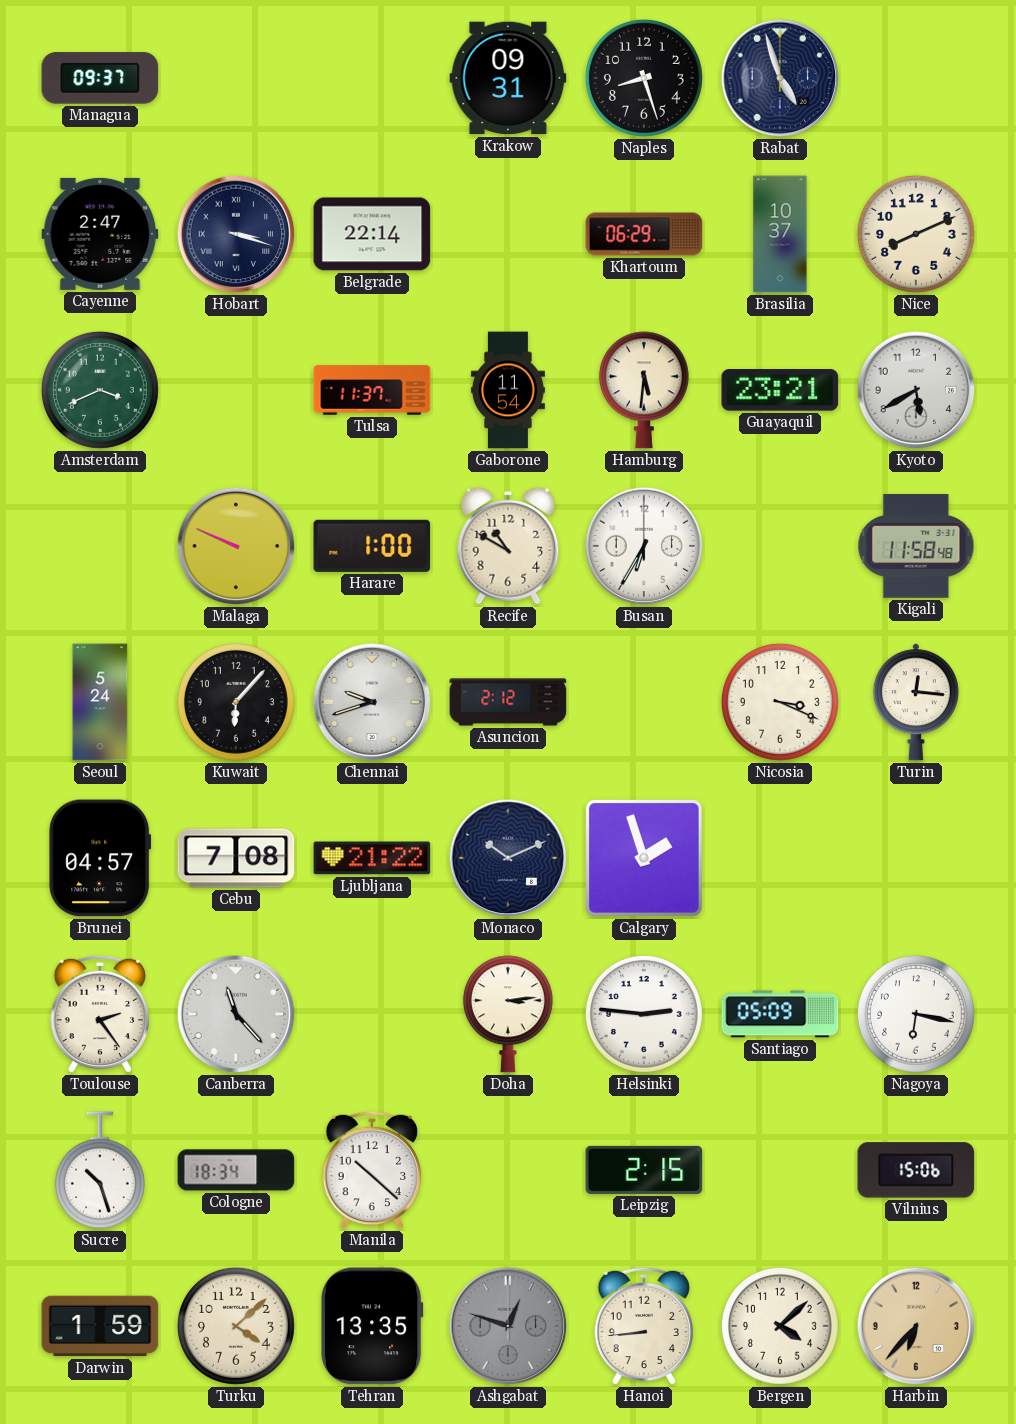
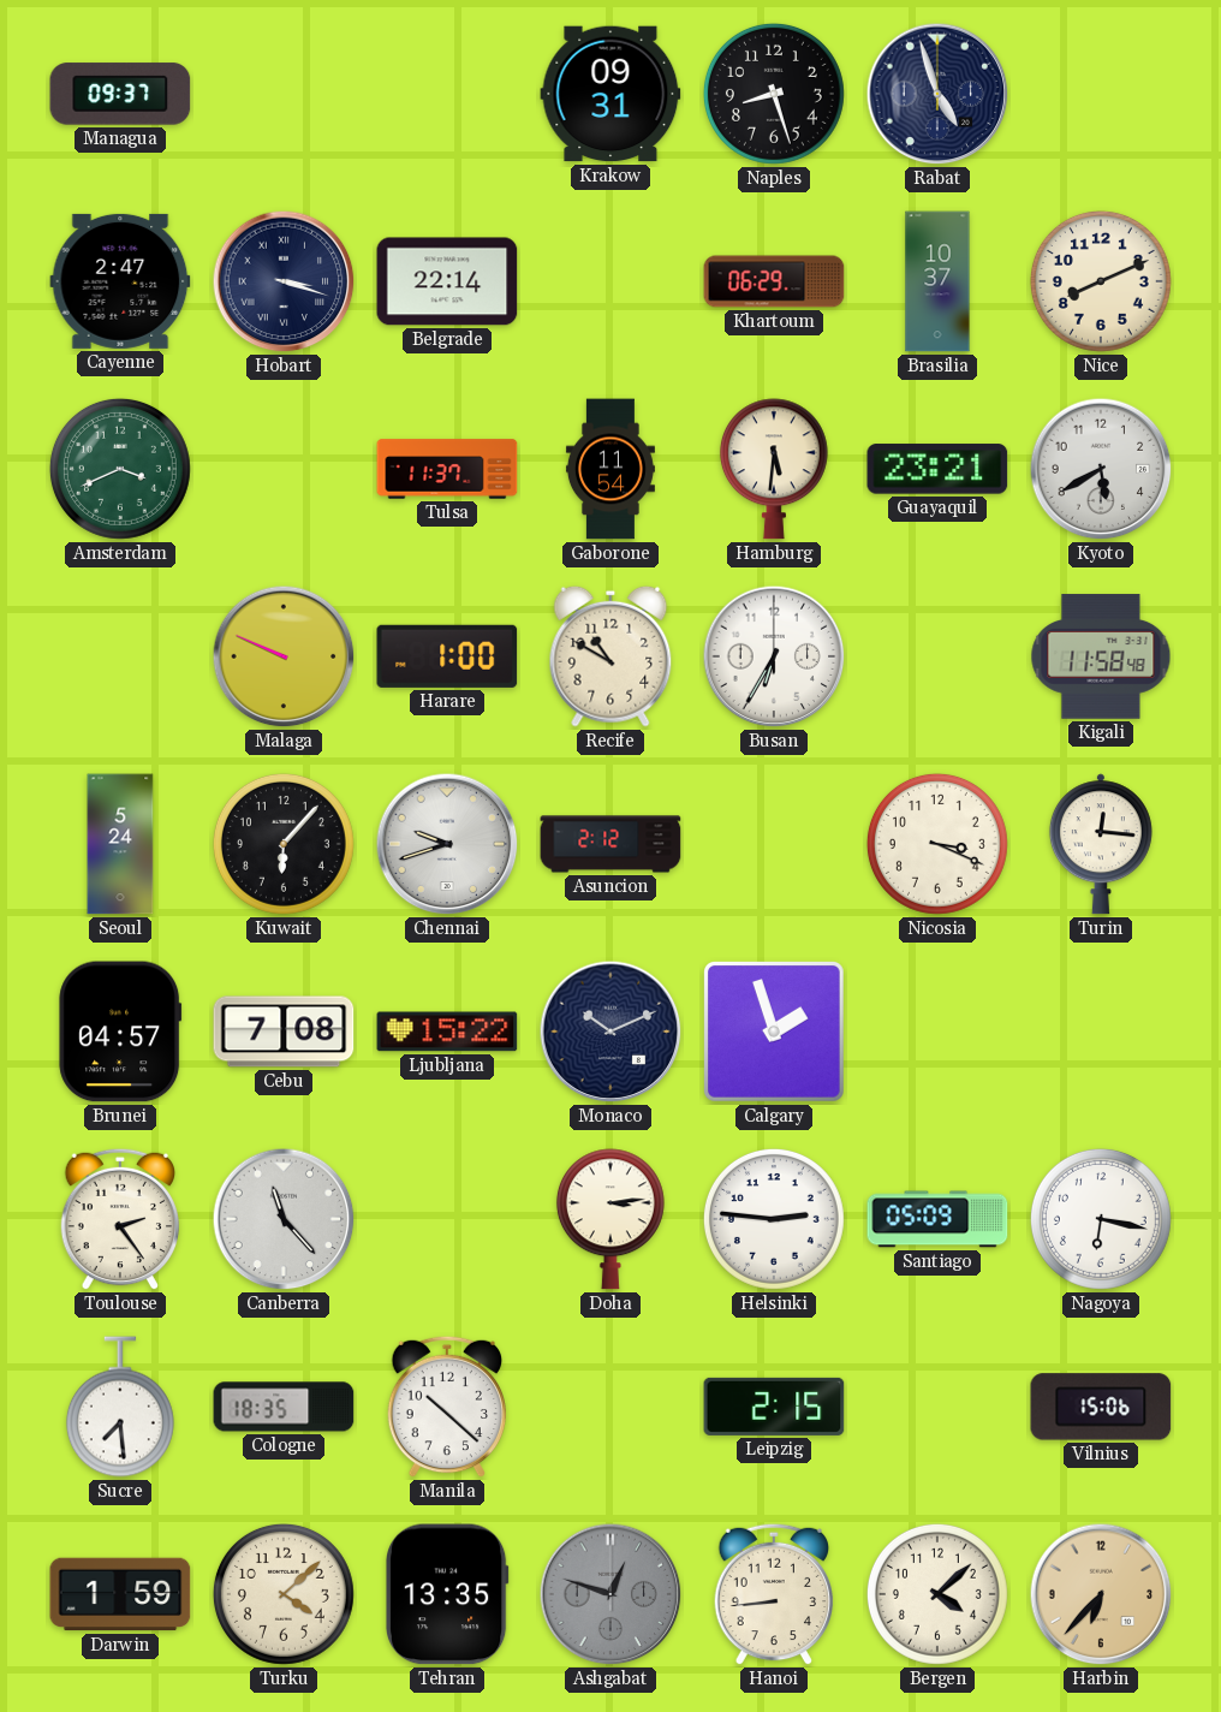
Ljubljana: 21:22 -> 15:22 (447, 1032)
Sucre: 10:27 -> 7:29 (120, 1407)
Cologne: 18:34 -> 18:35 (284, 1407)
